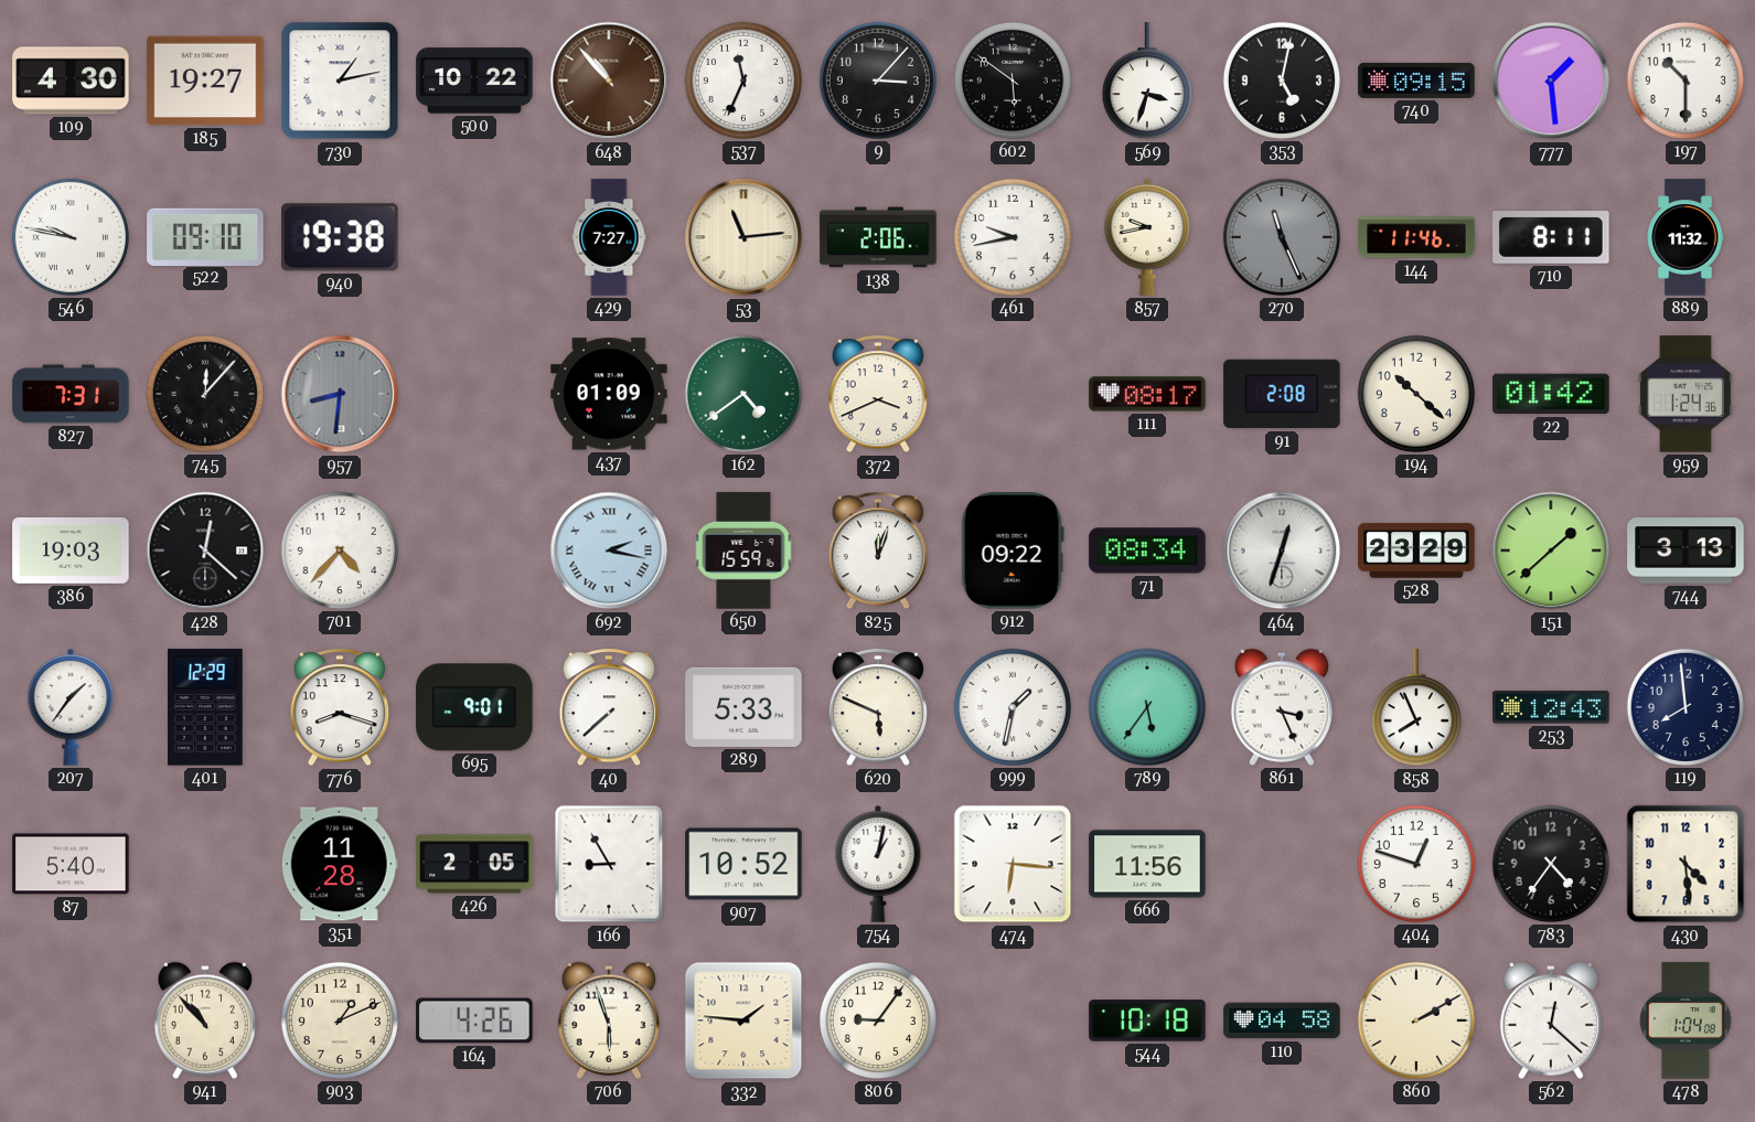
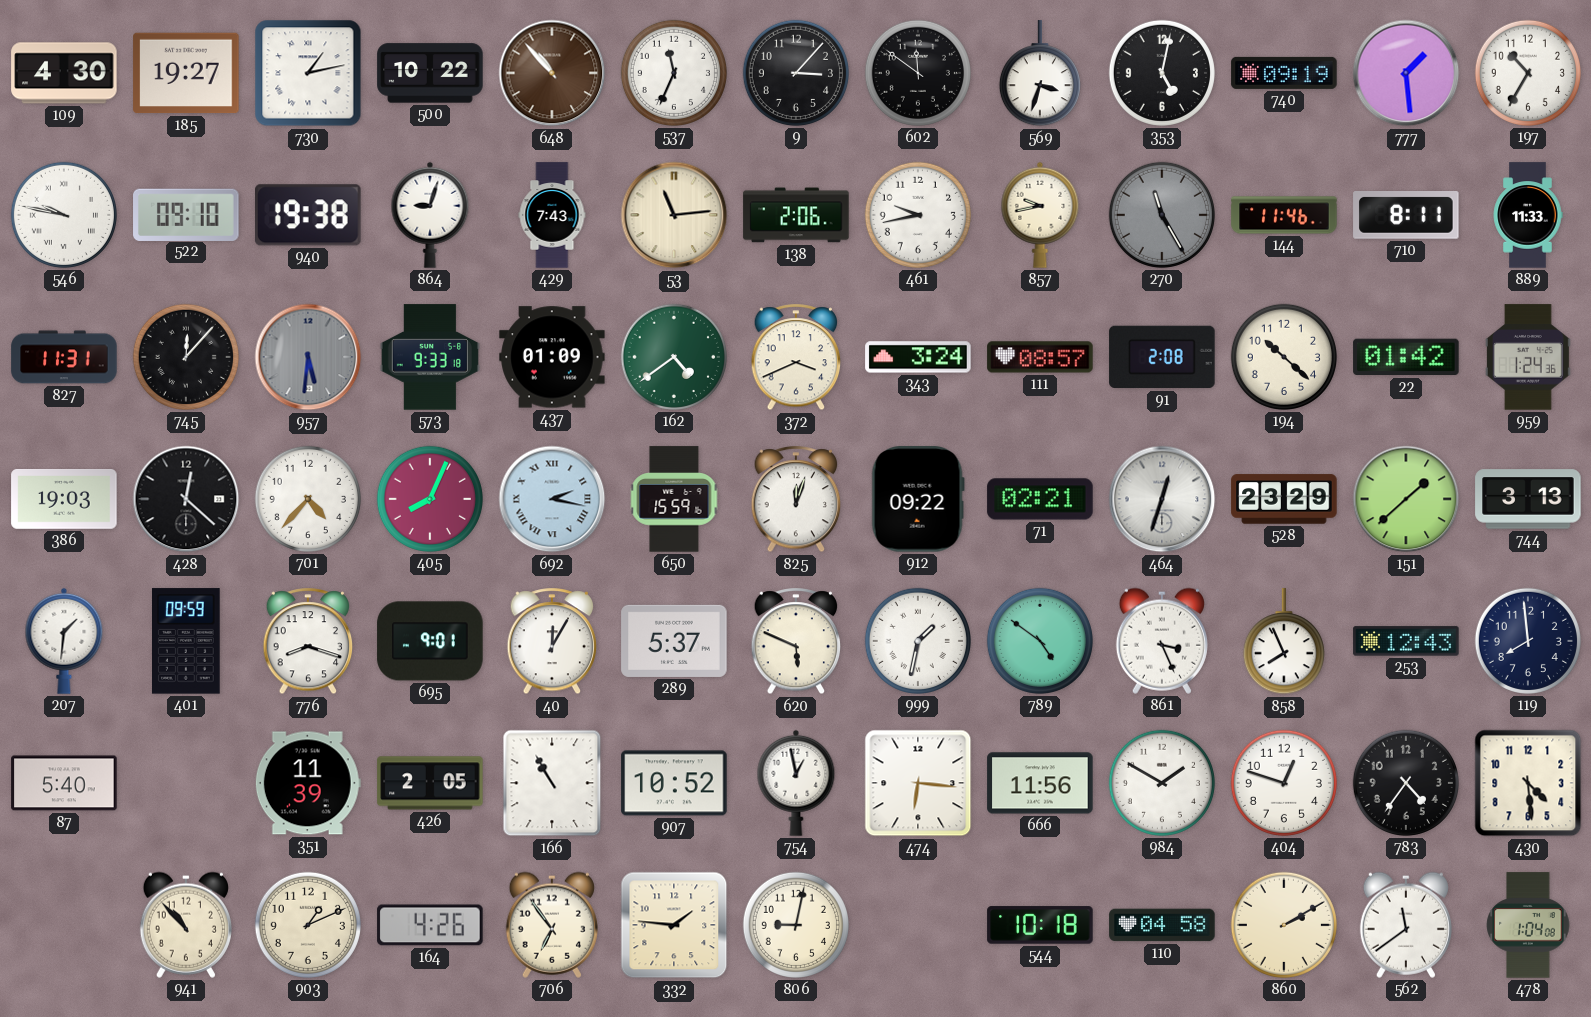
602: 5:51 -> 11:51 (918, 73)
740: 09:15 -> 09:19 (1284, 73)
197: 10:30 -> 10:35 (1528, 73)
864: none -> 9:03 (430, 215)
429: 7:27 -> 7:43 (552, 215)
270: 11:26 -> 11:25 (1162, 215)
889: 11:32 -> 11:33 (1528, 215)
827: 7:31 -> 11:31 (64, 357)
957: 8:31 -> 5:31 (308, 357)
573: none -> 9:33 (430, 357)
343: none -> 3:24 (918, 357)
111: 08:17 -> 08:57 (1040, 357)
405: none -> 8:04 (430, 499)
71: 08:34 -> 02:21 (1040, 499)
207: 1:36 -> 1:31 (64, 641)
401: 12:29 -> 09:59 (187, 641)
40: 7:38 -> 12:05 (552, 642)
289: 5:33 -> 5:37 (674, 641)
789: 5:36 -> 4:51 (1040, 641)
351: 11:28 -> 11:39 (308, 783)
166: 8:55 -> 10:55 (552, 783)
754: 1:02 -> 12:58 (796, 783)
984: none -> 1:50 (1162, 783)
706: 5:57 -> 6:54 (552, 925)
806: 9:06 -> 9:02 (796, 925)
562: 12:22 -> 11:39 (1406, 925)
